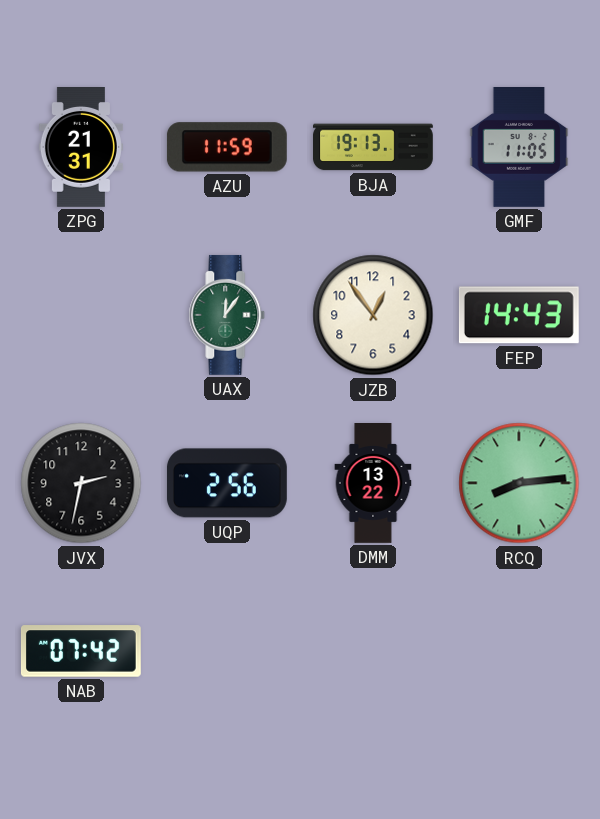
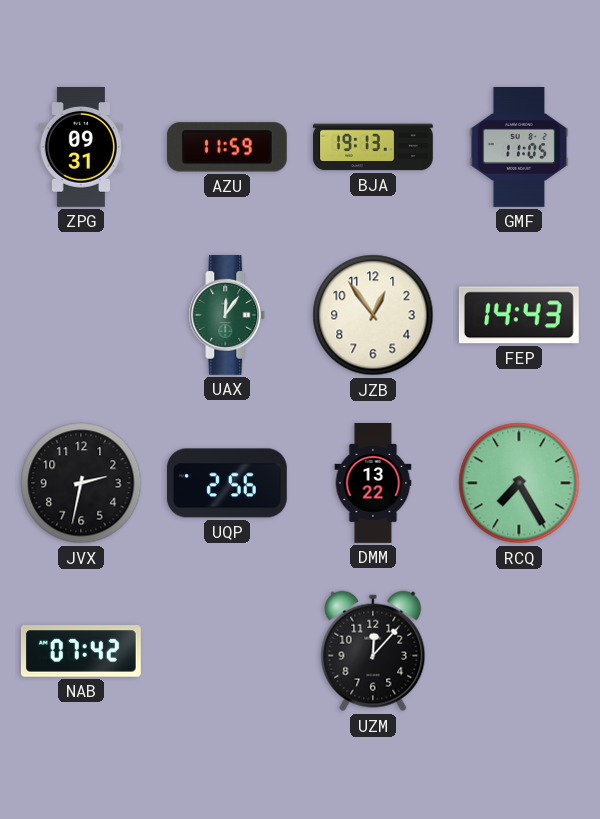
ZPG: 21:31 -> 09:31 (81, 148)
RCQ: 8:14 -> 7:25 (519, 483)
UZM: none -> 12:07 (373, 651)
